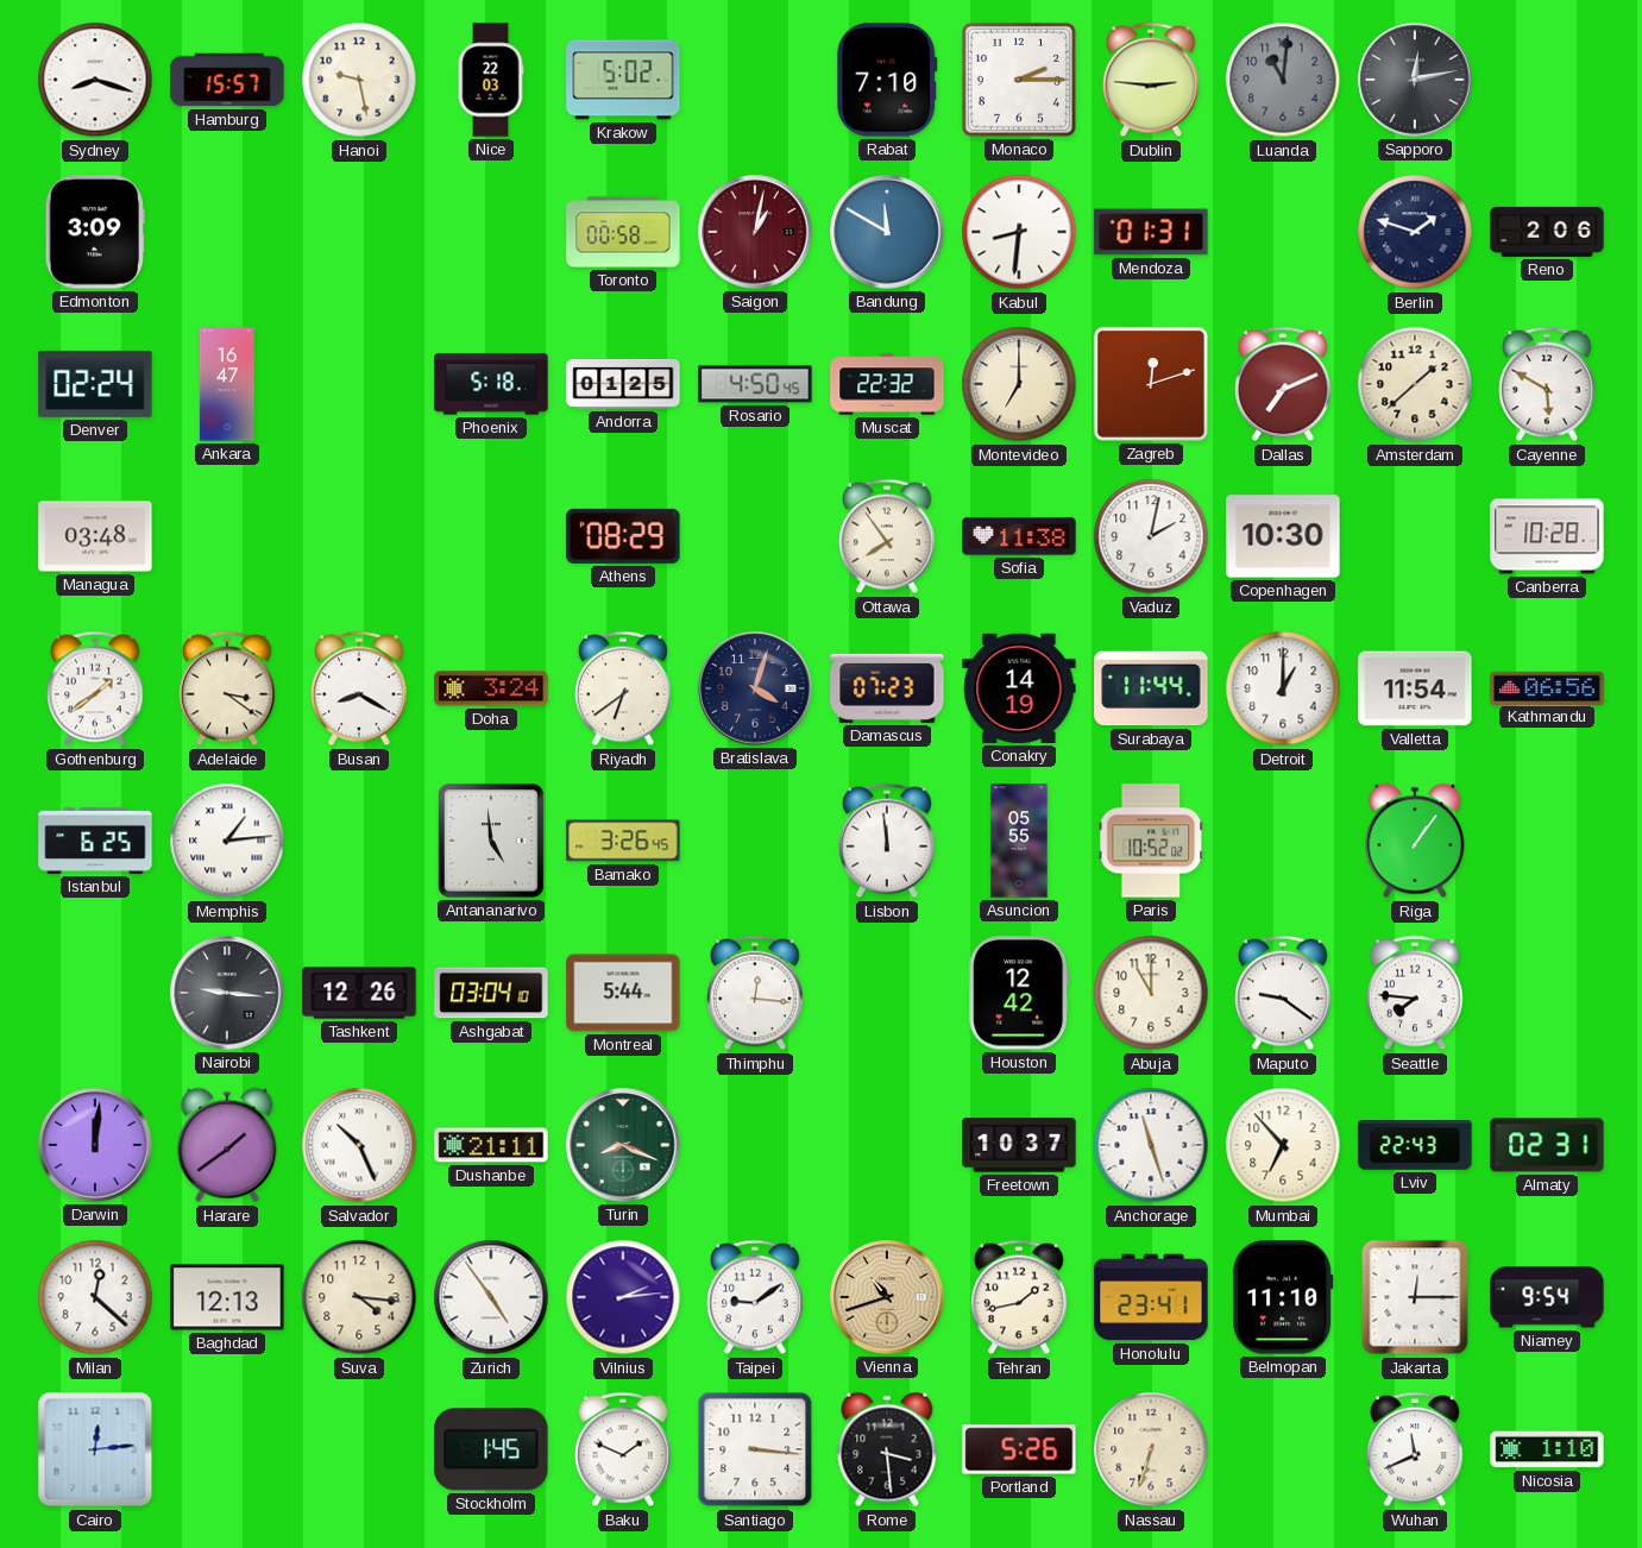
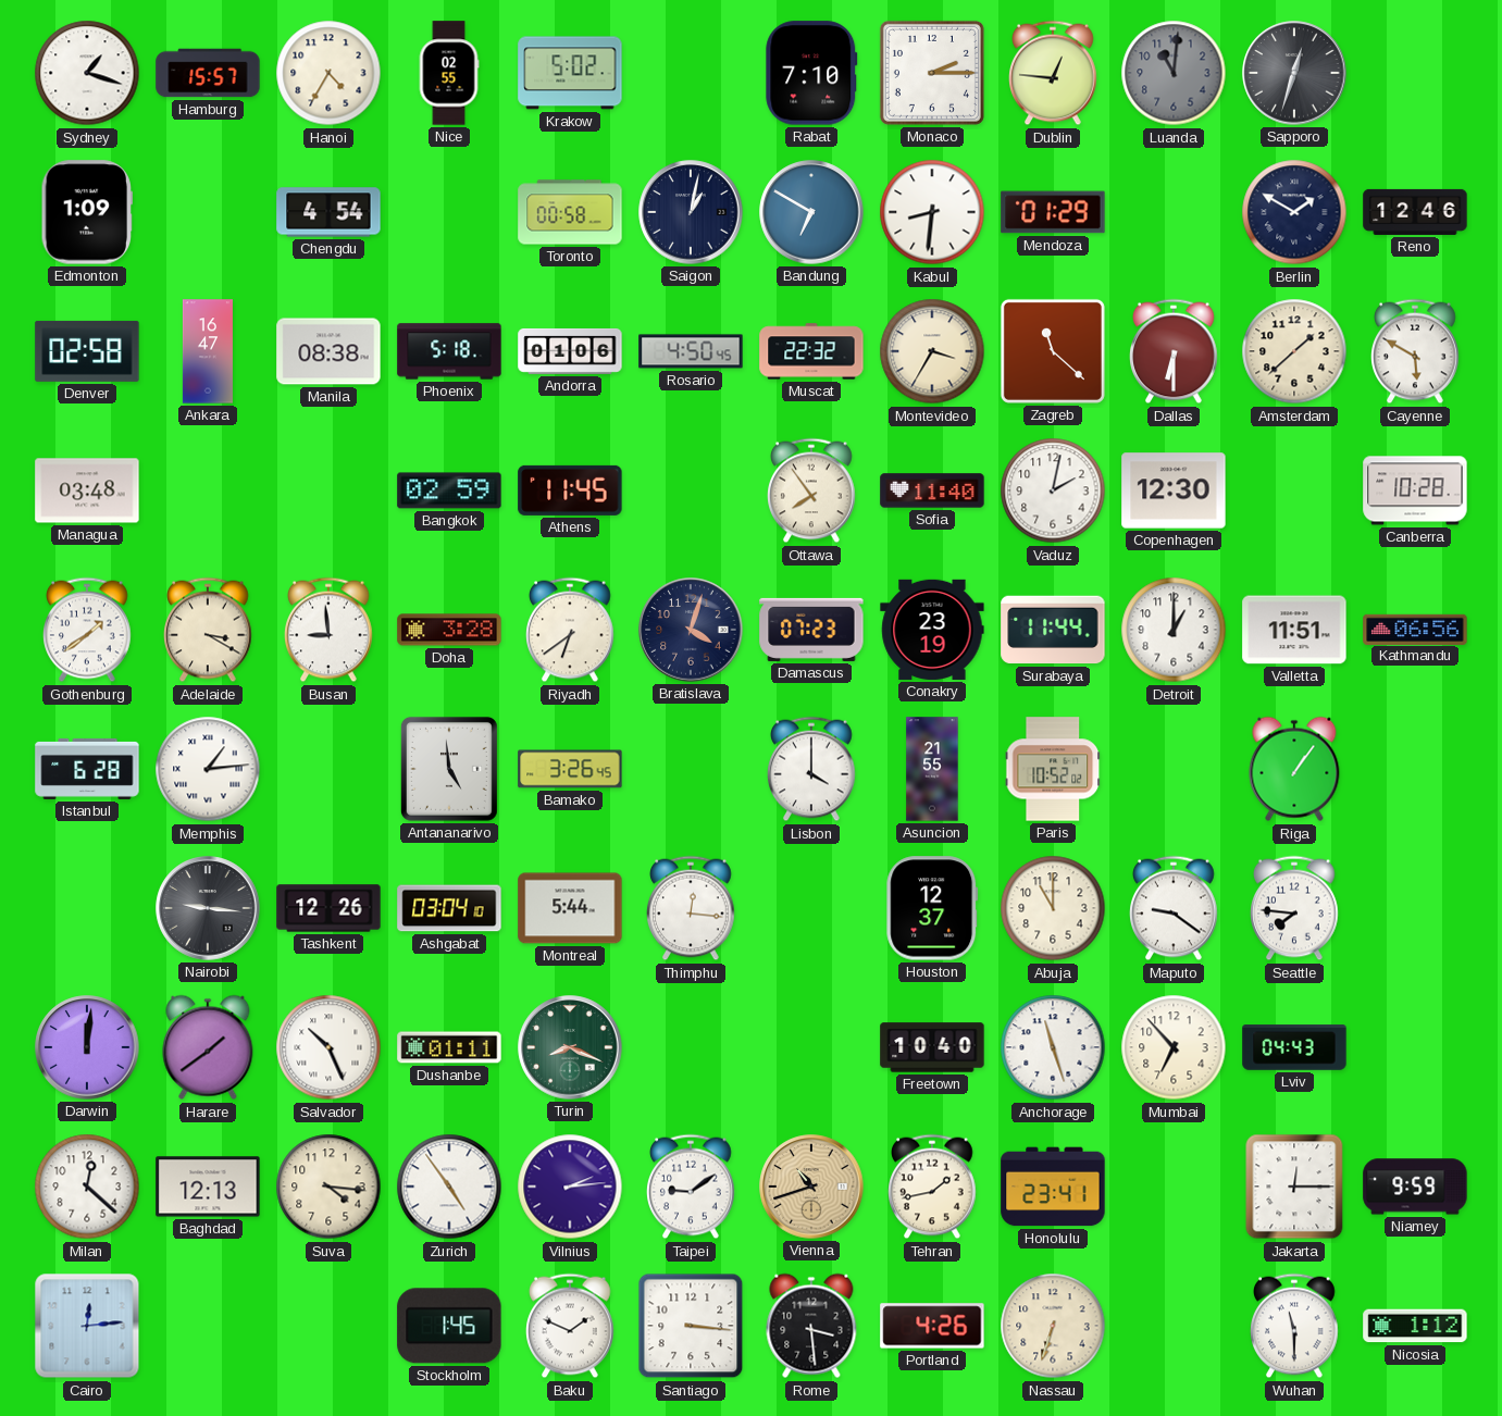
Sydney: 8:18 -> 1:18 (87, 73)
Hanoi: 9:28 -> 4:35 (328, 73)
Nice: 22:03 -> 02:55 (449, 73)
Dublin: 2:46 -> 12:46 (1054, 73)
Sapporo: 12:13 -> 12:33 (1294, 73)
Edmonton: 3:09 -> 1:09 (86, 212)
Chengdu: none -> 4:54 (328, 212)
Saigon dial: burgundy -> navy (691, 212)
Bandung: 11:50 -> 6:50 (811, 212)
Mendoza: 01:31 -> 01:29 (1053, 212)
Berlin: 1:48 -> 1:50 (1294, 212)
Reno: 2:06 -> 12:46 (1415, 212)
Denver: 02:24 -> 02:58 (87, 351)
Manila: none -> 08:38 (328, 351)
Andorra: 01:25 -> 01:06 (570, 351)
Montevideo: 7:00 -> 3:35 (932, 351)
Zagreb: 12:12 -> 11:22 (1053, 351)
Dallas: 7:11 -> 6:30 (1175, 351)
Bangkok: none -> 02:59 (449, 490)
Athens: 08:29 -> 11:45 (570, 490)
Sofia: 11:38 -> 11:40 (932, 490)
Copenhagen: 10:30 -> 12:30 (1174, 490)
Adelaide: 3:21 -> 3:20 (209, 630)
Busan: 8:20 -> 8:59 (330, 630)
Doha: 3:24 -> 3:28 (449, 630)
Conakry: 14:19 -> 23:19 (932, 630)
Valletta: 11:54 -> 11:51 (1294, 630)
Istanbul: 6:25 -> 6:28 (87, 769)
Lisbon: 11:59 -> 4:00 (812, 769)
Asuncion: 05:55 -> 21:55 (932, 769)
Houston: 12:42 -> 12:37 (932, 908)
Dushanbe: 21:11 -> 01:11 (449, 1047)
Freetown: 10:37 -> 10:40 (932, 1047)
Lviv: 22:43 -> 04:43 (1294, 1047)
Almaty: 02:31 -> none (1547, 1145)
Belmopan: 11:10 -> none (1283, 1297)
Niamey: 9:54 -> 9:59 (1415, 1187)
Portland: 5:26 -> 4:26 (932, 1326)
Wuhan: 11:41 -> 11:30 (1295, 1326)
Nicosia: 1:10 -> 1:12 (1415, 1326)
